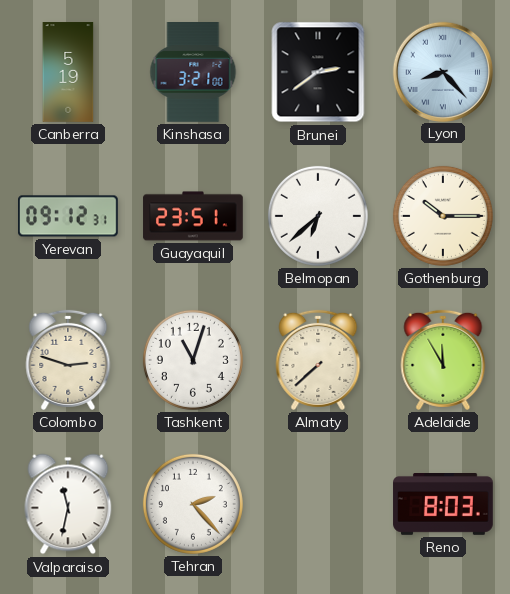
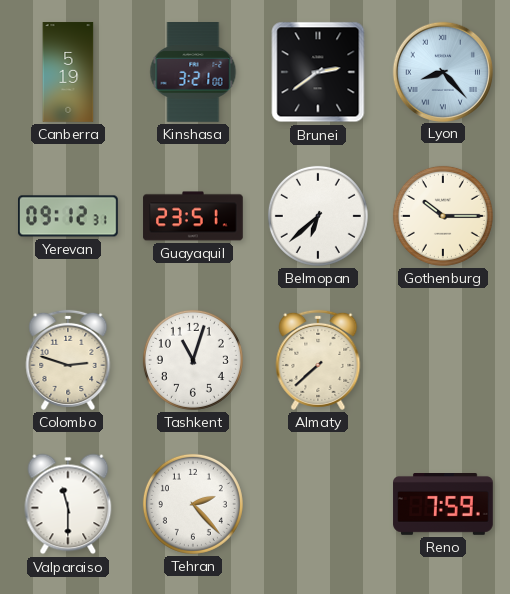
Adelaide: 11:55 -> none (443, 360)
Valparaiso: 11:32 -> 11:30 (68, 504)
Reno: 8:03 -> 7:59 (443, 505)
